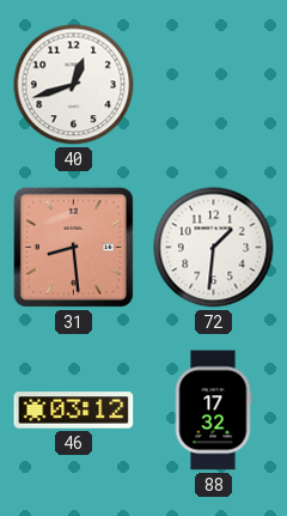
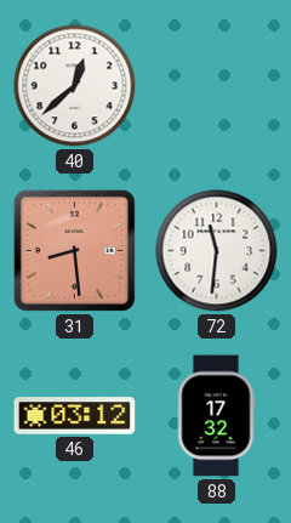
40: 12:42 -> 12:38 (75, 86)
72: 1:31 -> 11:31 (217, 251)
